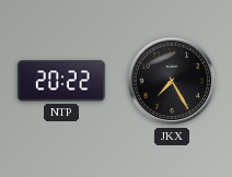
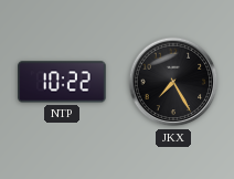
NTP: 20:22 -> 10:22 (62, 82)
